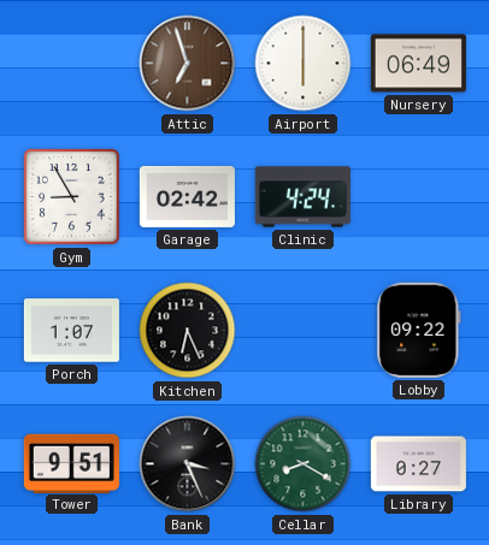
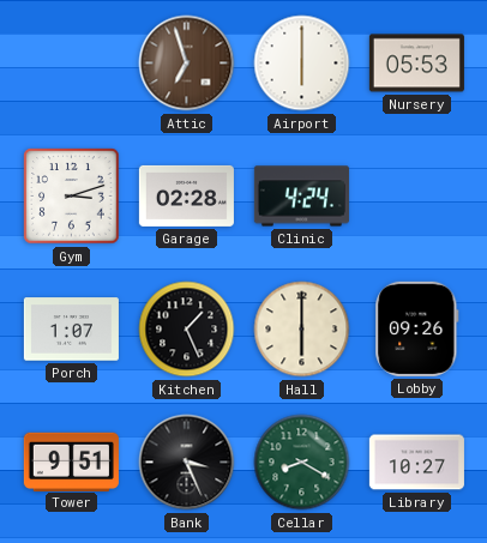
Nursery: 06:49 -> 05:53 (416, 64)
Gym: 8:55 -> 3:12 (72, 197)
Garage: 02:42 -> 02:28 (186, 195)
Kitchen: 6:26 -> 1:26 (187, 330)
Hall: none -> 6:00 (302, 330)
Lobby: 09:22 -> 09:26 (417, 328)
Library: 0:27 -> 10:27 (416, 463)
